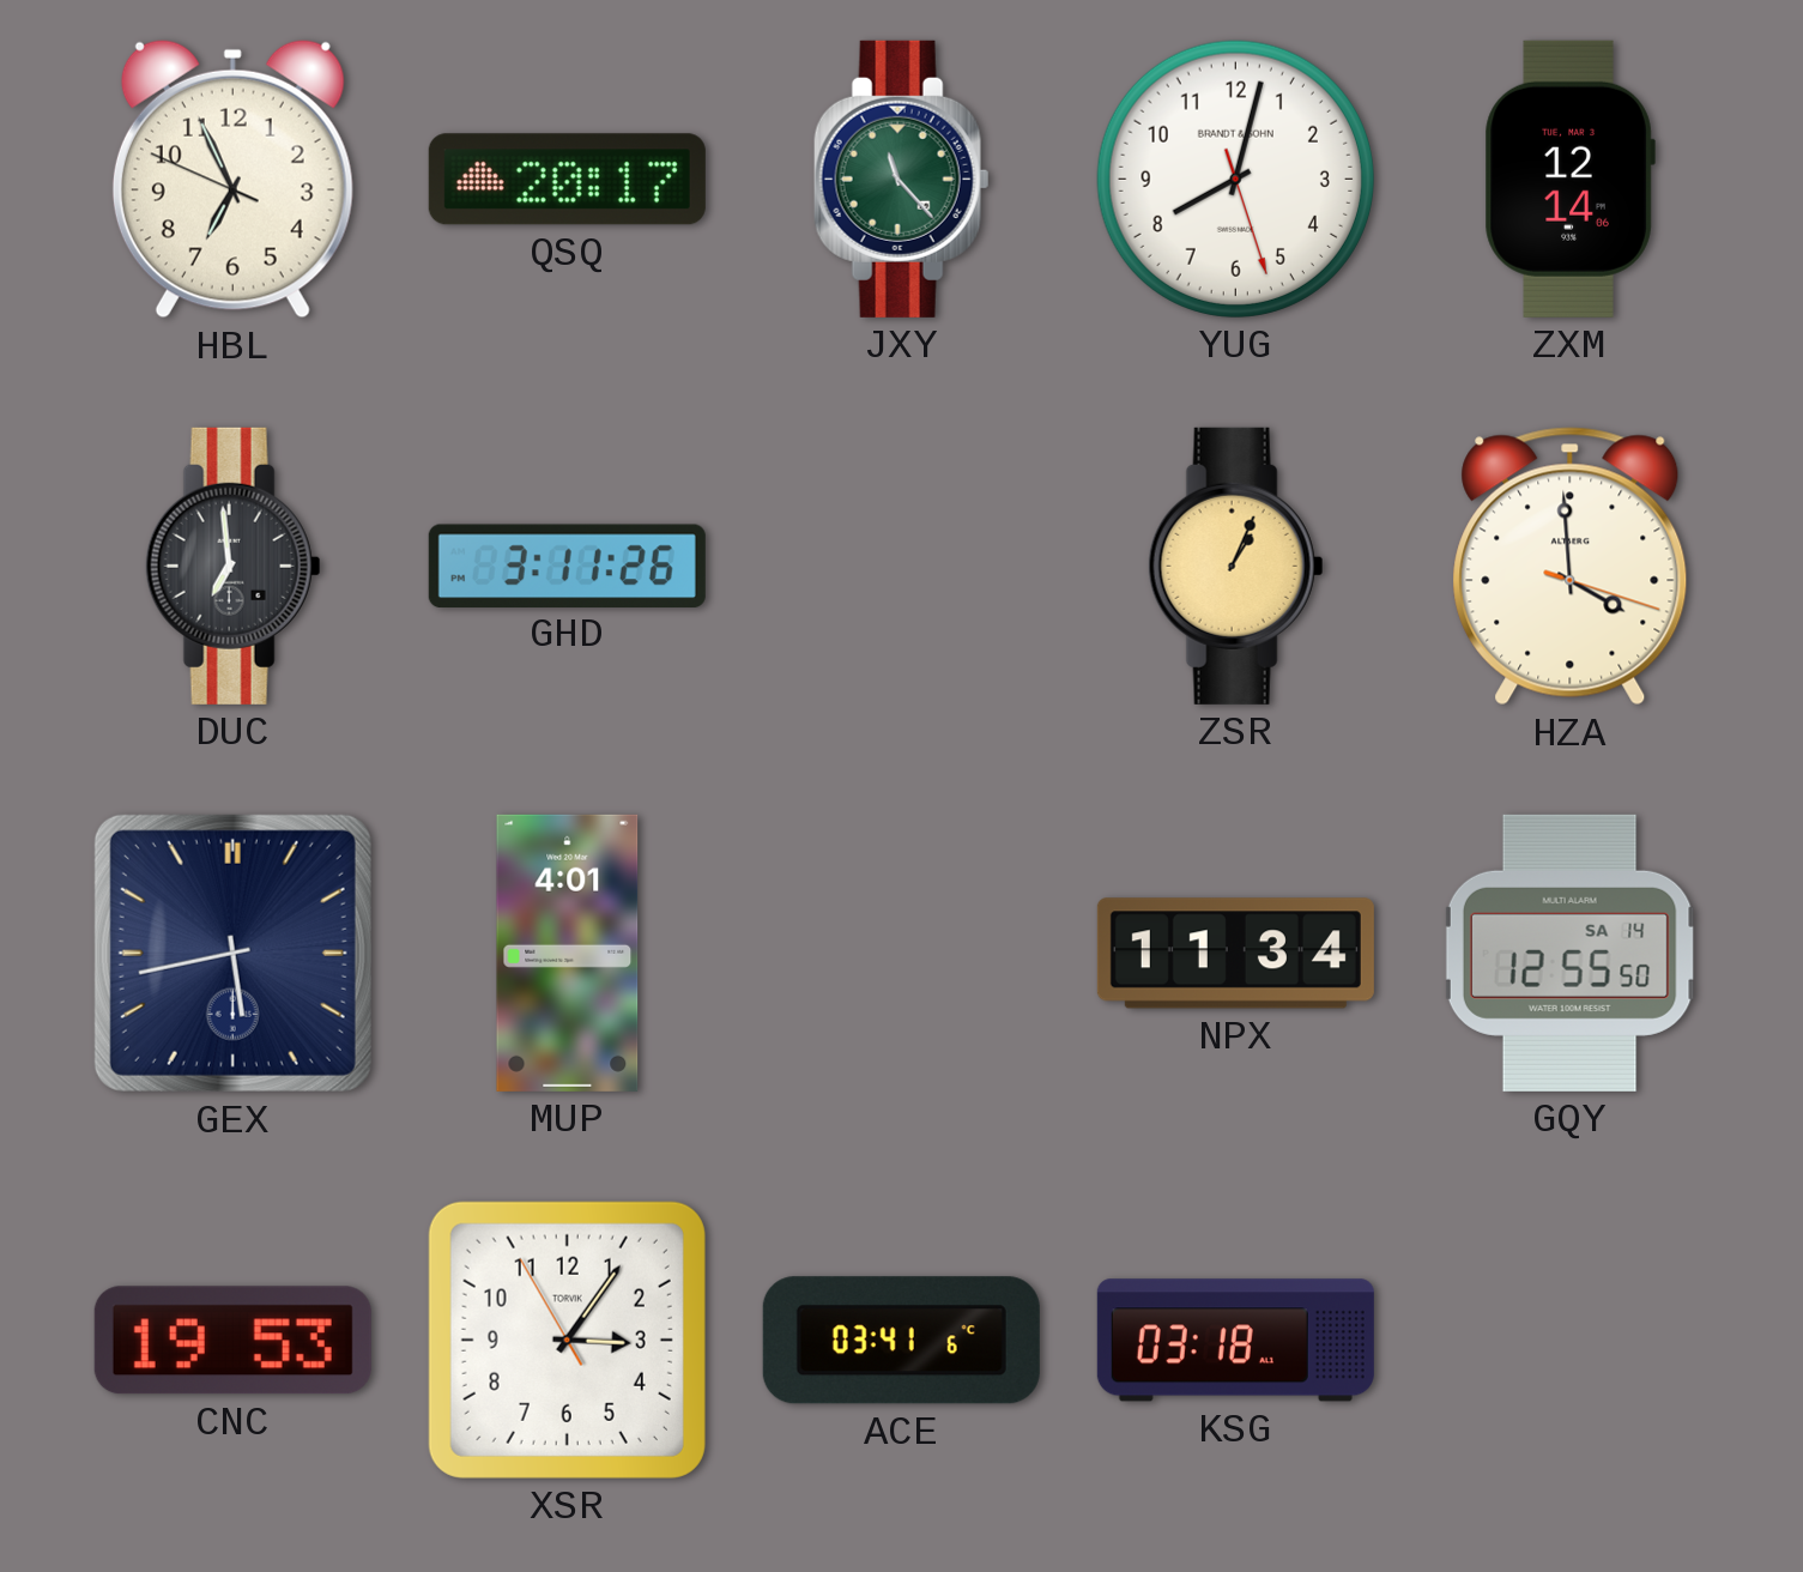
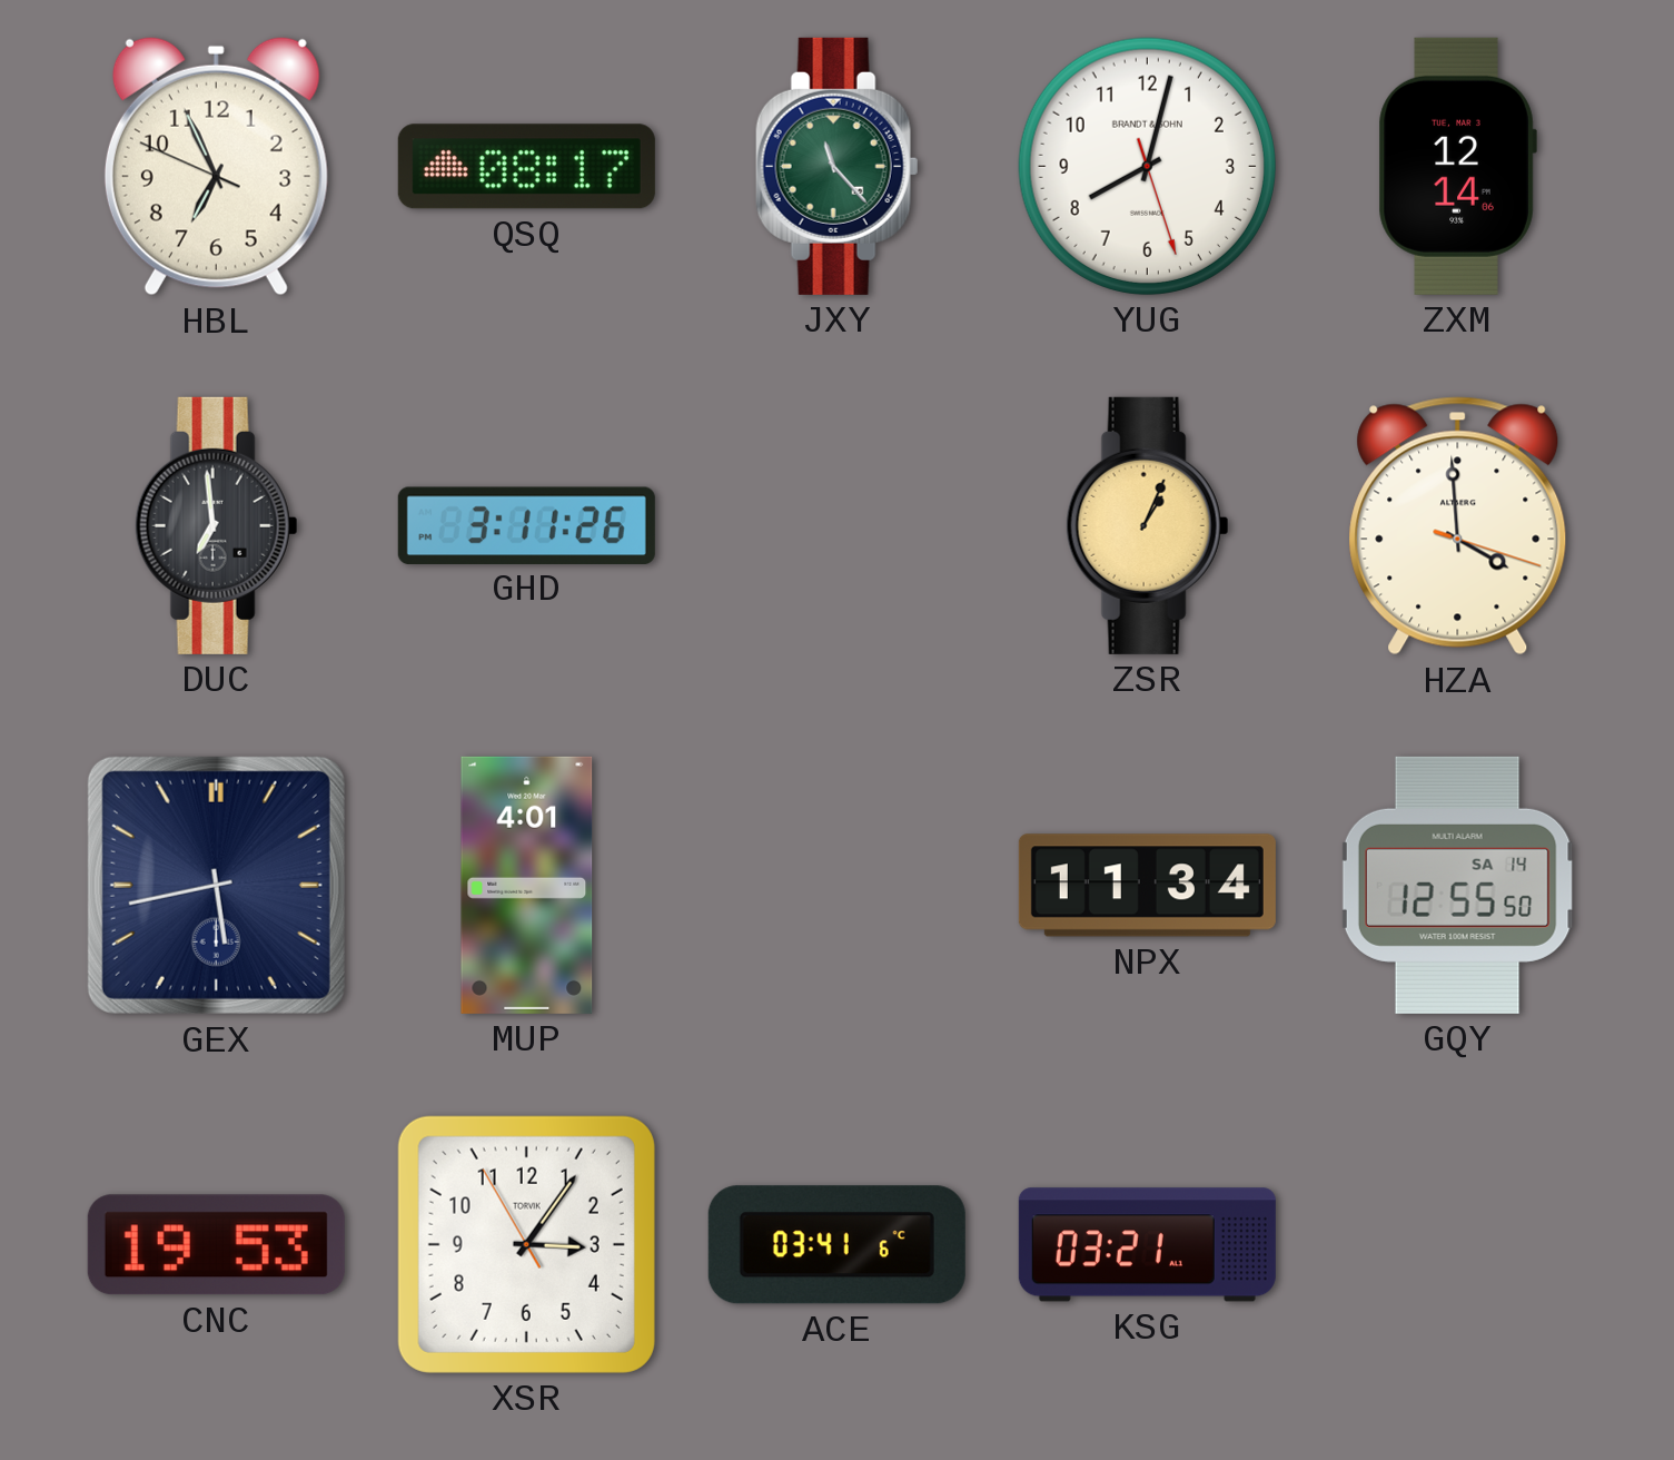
QSQ: 20:17 -> 08:17 (526, 167)
KSG: 03:18 -> 03:21 (1147, 1245)
